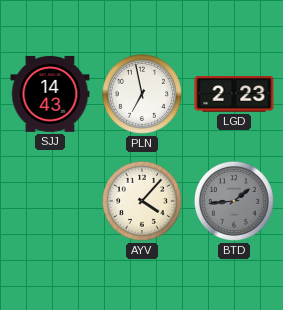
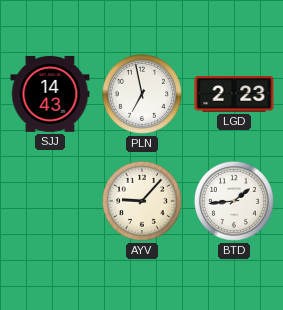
AYV: 4:07 -> 9:07 (142, 201)
BTD dial: grey -> white (234, 201)
